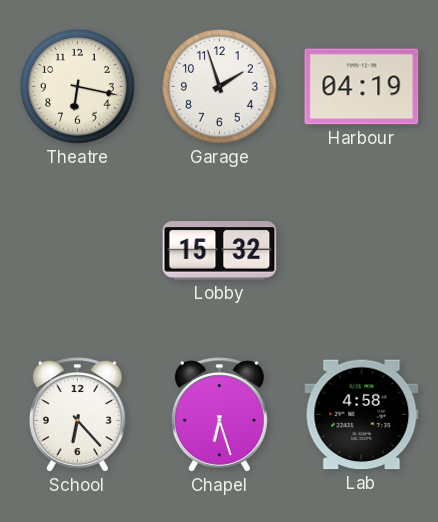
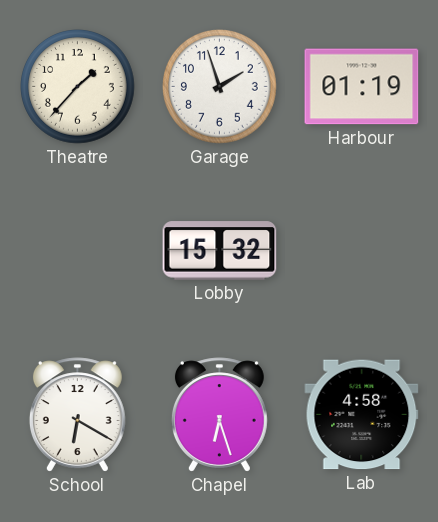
Theatre: 6:17 -> 1:37 (78, 87)
Harbour: 04:19 -> 01:19 (362, 87)
School: 6:23 -> 6:20 (77, 415)
